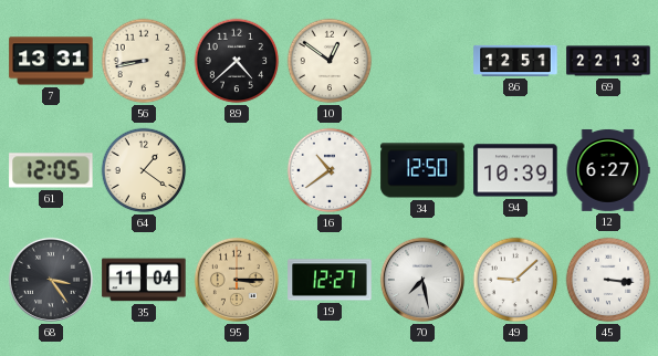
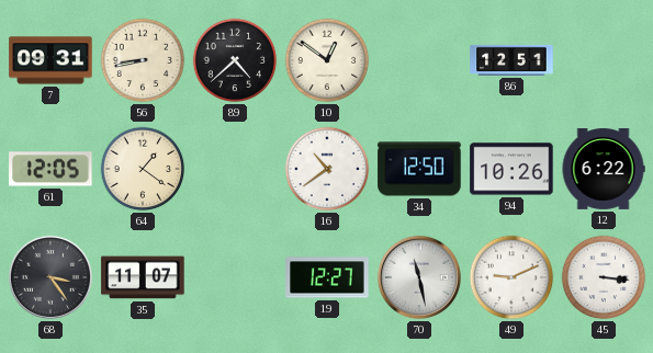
7: 13:31 -> 09:31 (50, 60)
69: 22:13 -> none (608, 61)
94: 10:39 -> 10:26 (511, 169)
12: 6:27 -> 6:22 (604, 169)
35: 11:04 -> 11:07 (143, 277)
95: 3:15 -> none (237, 280)
70: 7:28 -> 11:28 (419, 277)
49: 9:08 -> 9:11 (511, 277)
